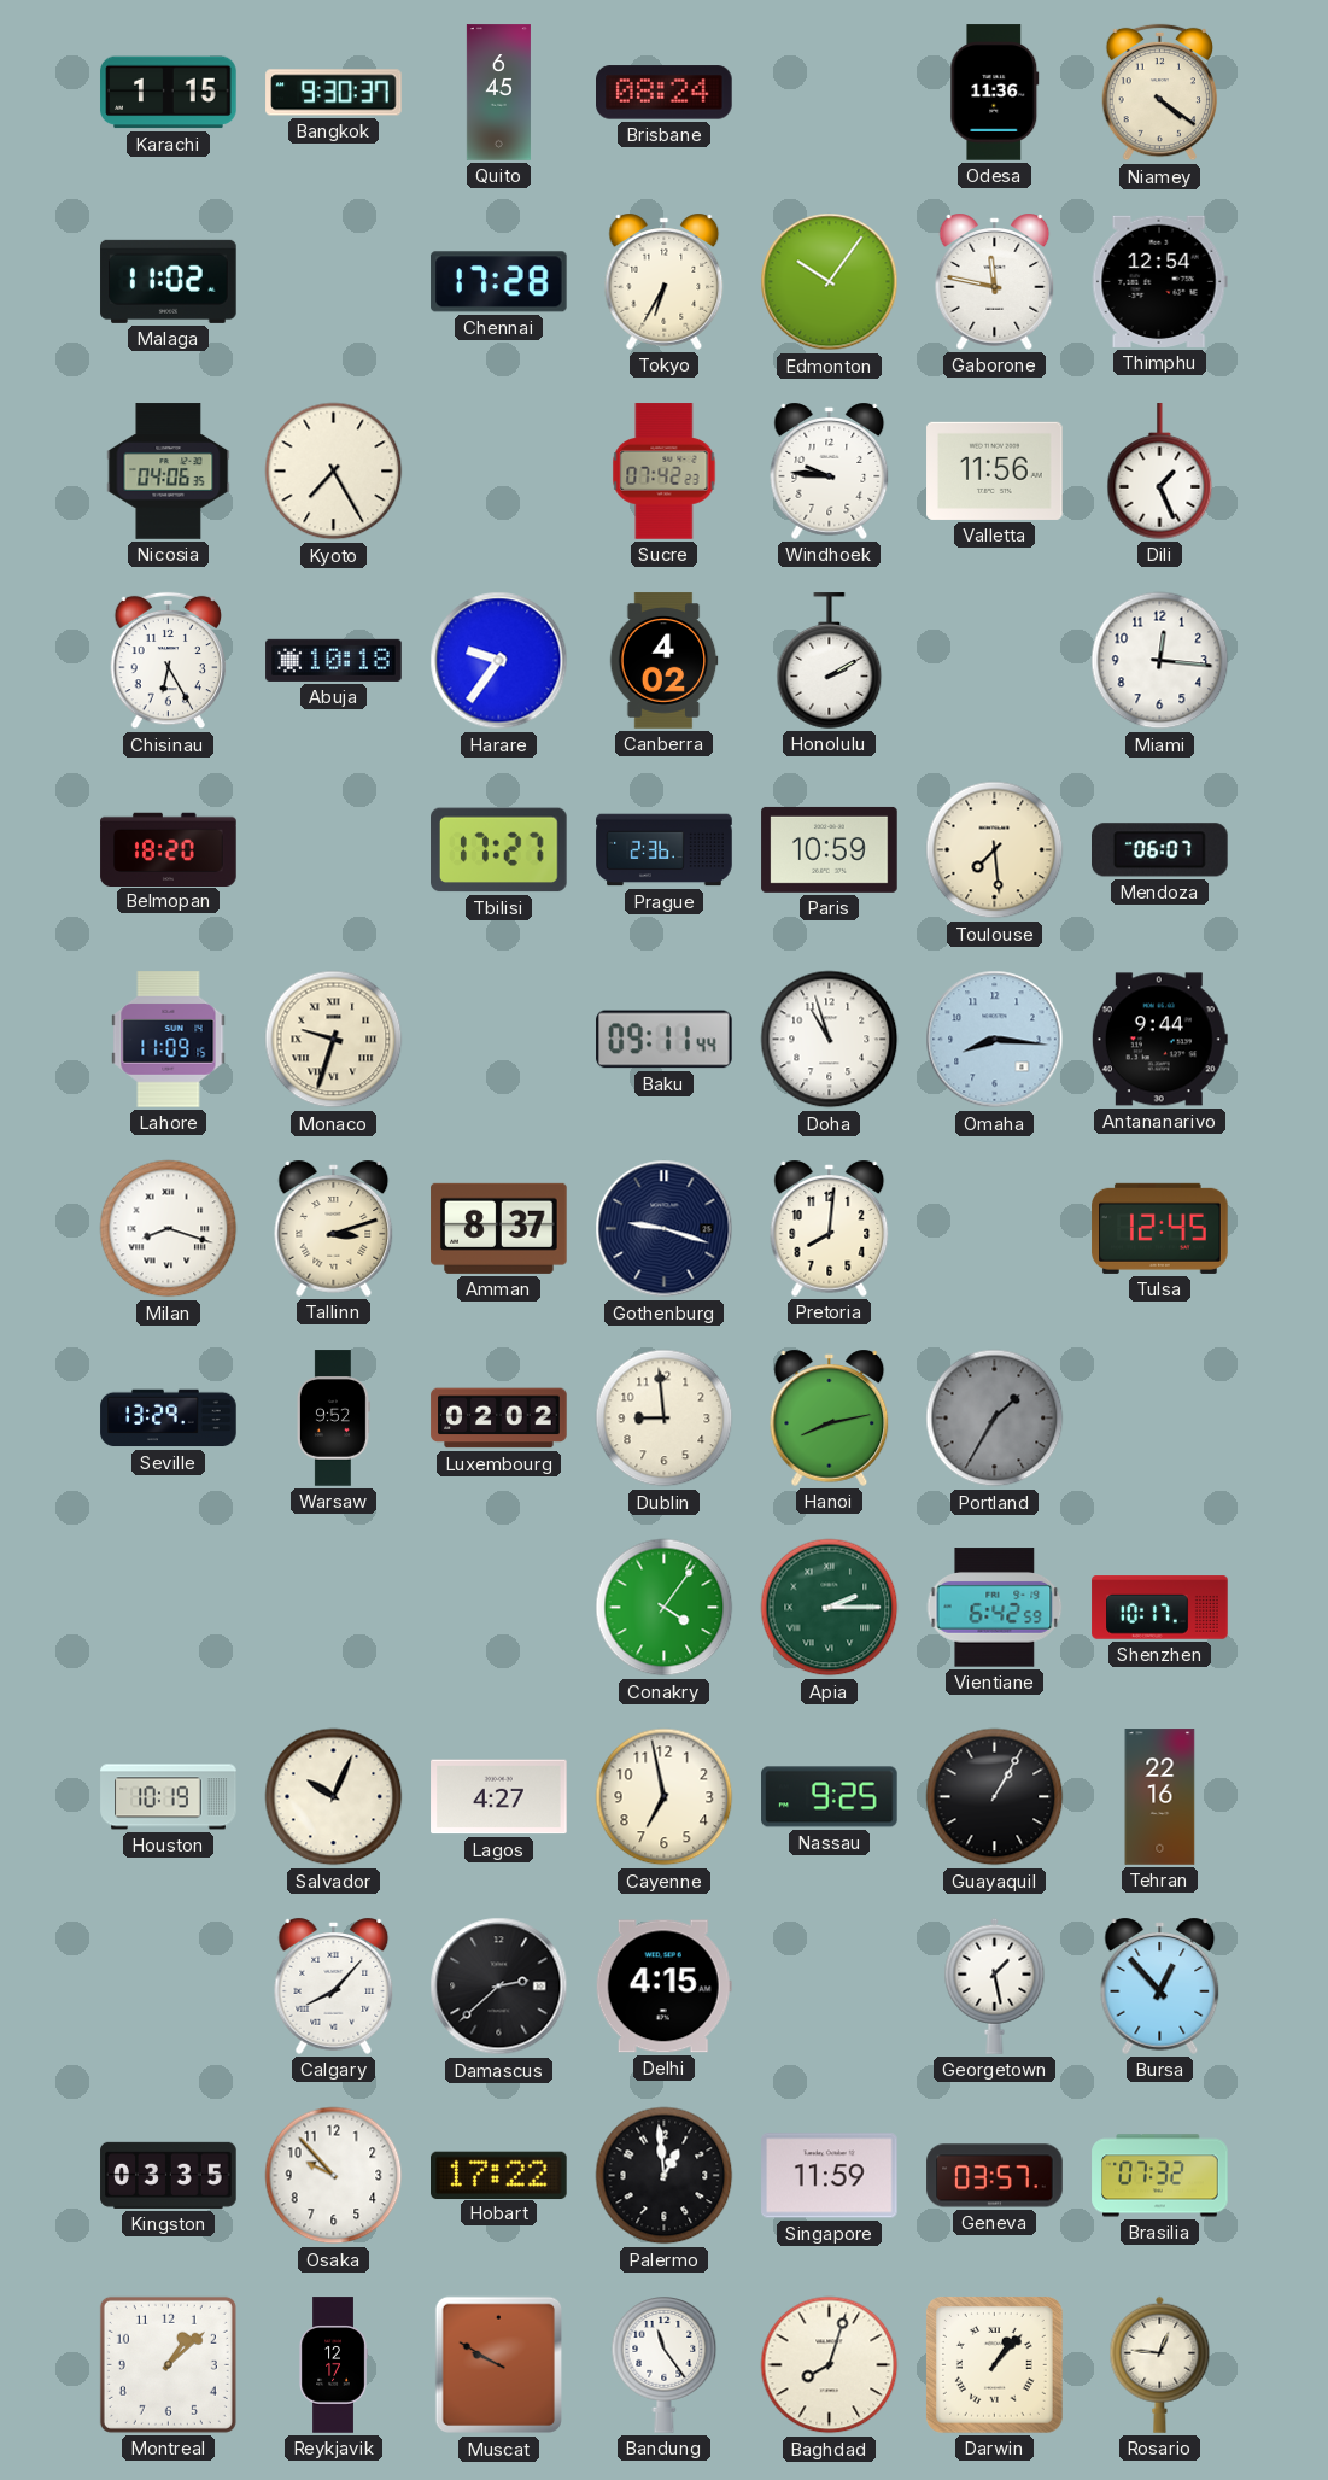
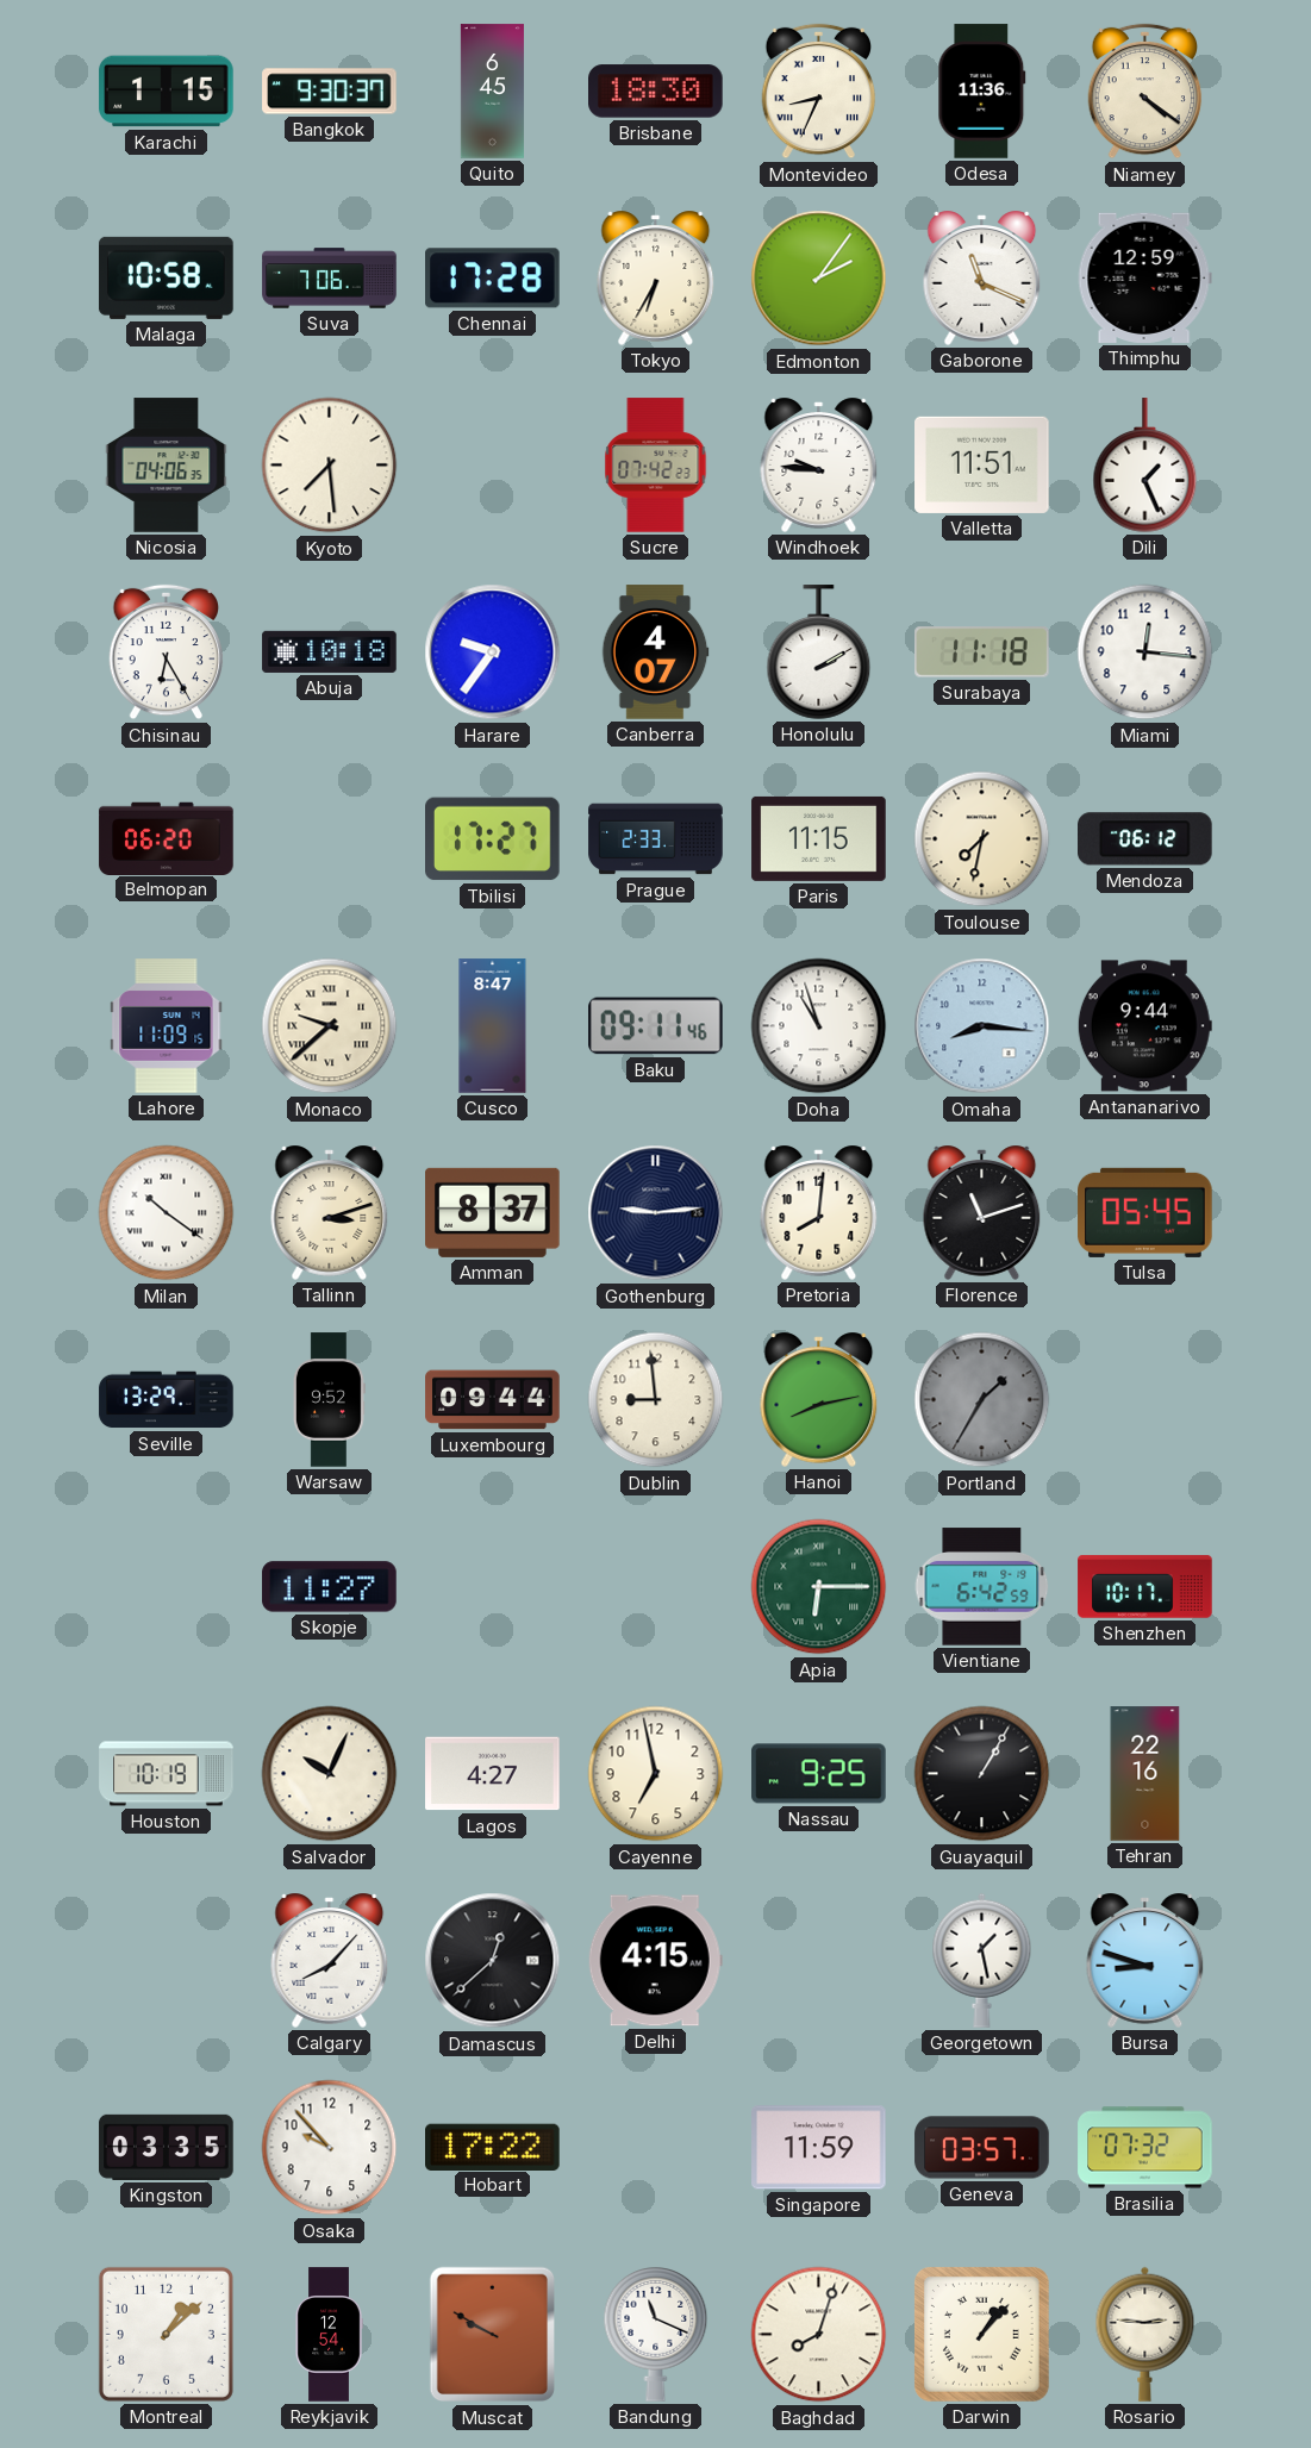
Brisbane: 08:24 -> 18:30 (656, 92)
Montevideo: none -> 8:34 (819, 92)
Malaga: 11:02 -> 10:58 (167, 277)
Suva: none -> 7:06 (330, 279)
Edmonton: 10:06 -> 2:06 (819, 279)
Gaborone: 11:47 -> 11:19 (982, 277)
Thimphu: 12:54 -> 12:59 (1144, 277)
Kyoto: 7:25 -> 7:29 (330, 466)
Valletta: 11:56 -> 11:51 (982, 464)
Canberra: 4:02 -> 4:07 (655, 652)
Surabaya: none -> 11:18 (982, 652)
Belmopan: 18:20 -> 06:20 (167, 838)
Prague: 2:36 -> 2:33 (656, 839)
Paris: 10:59 -> 11:15 (819, 838)
Toulouse: 7:29 -> 7:32 (982, 839)
Mendoza: 06:07 -> 06:12 (1145, 839)
Monaco: 9:33 -> 9:38 (330, 1026)
Cusco: none -> 8:47 (493, 1026)
Baku: 09:11:44 -> 09:11:46 (656, 1026)
Milan: 8:18 -> 10:21 (167, 1213)
Gothenburg: 9:18 -> 9:14 (656, 1213)
Florence: none -> 11:12 (982, 1212)
Tulsa: 12:45 -> 05:45 (1145, 1212)
Luxembourg: 02:02 -> 09:44 (493, 1400)
Skopje: none -> 11:27 (330, 1587)
Conakry: 4:06 -> none (665, 1608)
Apia: 2:15 -> 6:15 (819, 1587)
Damascus: 2:38 -> 12:38 (493, 1961)
Bursa: 12:53 -> 8:48 (1145, 1960)
Palermo: 12:59 -> none (665, 2176)
Reykjavik: 12:17 -> 12:54 (329, 2335)
Bandung: 11:24 -> 11:19 (656, 2335)
Rosario: 12:46 -> 2:46 (1145, 2334)
